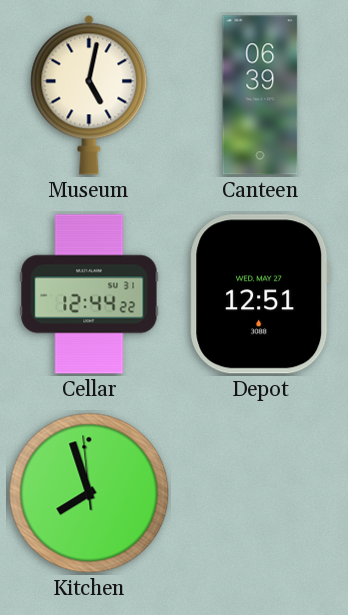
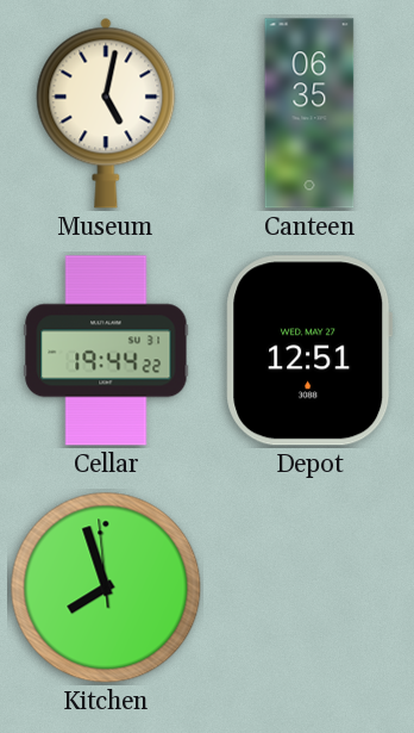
Canteen: 06:39 -> 06:35 (309, 113)
Cellar: 12:44 -> 19:44 (106, 350)
